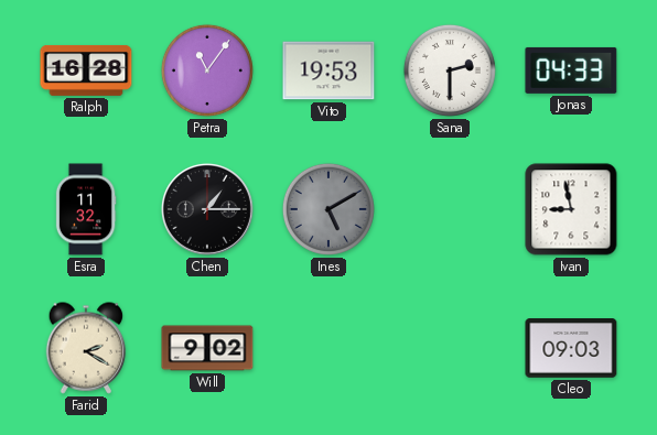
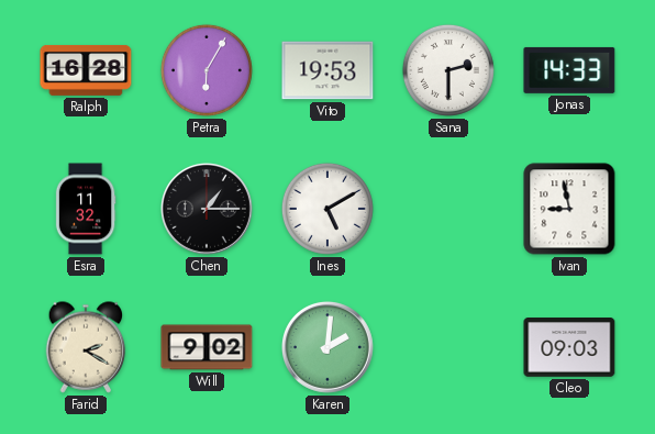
Petra: 11:06 -> 6:05 (207, 70)
Jonas: 04:33 -> 14:33 (569, 70)
Ines dial: grey -> white (327, 209)
Karen: none -> 2:01 (327, 347)
